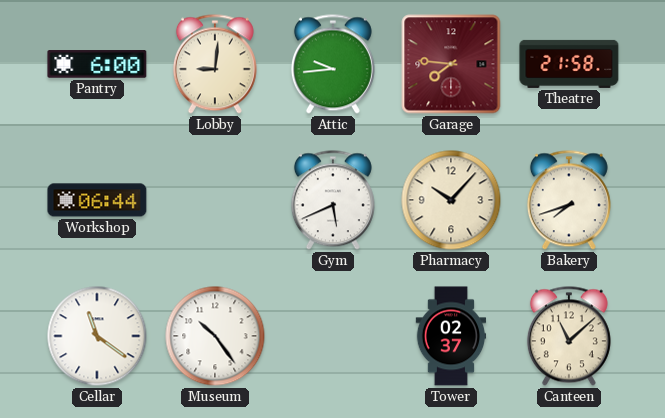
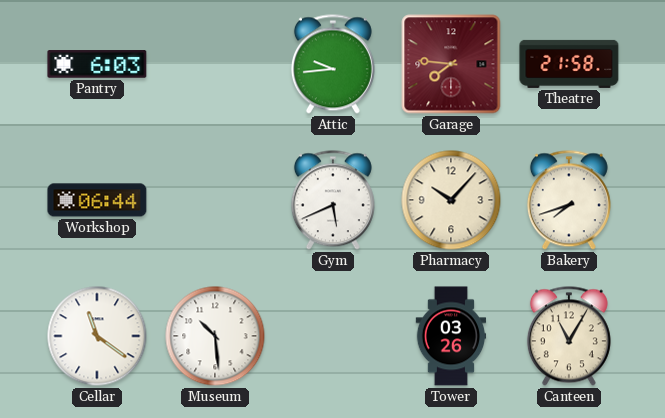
Pantry: 6:00 -> 6:03 (97, 64)
Lobby: 9:01 -> none (215, 64)
Museum: 10:24 -> 10:29 (215, 336)
Tower: 02:37 -> 03:26 (451, 336)
Canteen: 11:08 -> 11:05 (569, 336)
